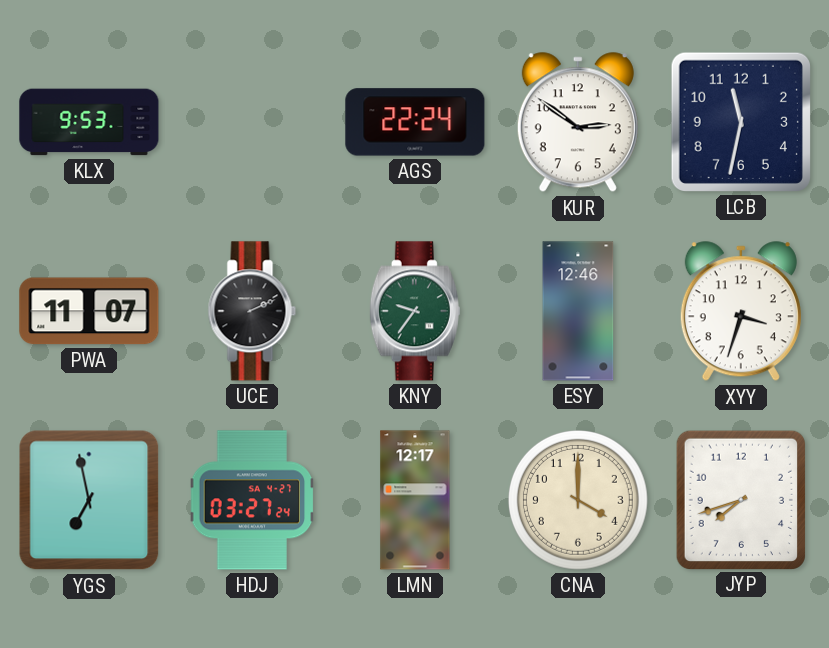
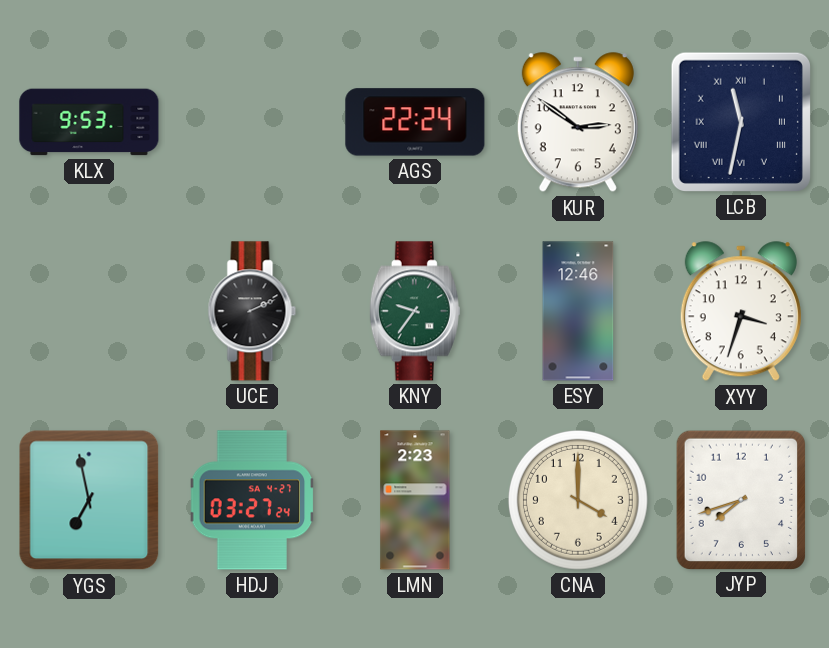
LCB numerals: Arabic -> Roman (741, 122)
PWA: 11:07 -> none (89, 311)
LMN: 12:17 -> 2:23 (415, 500)
